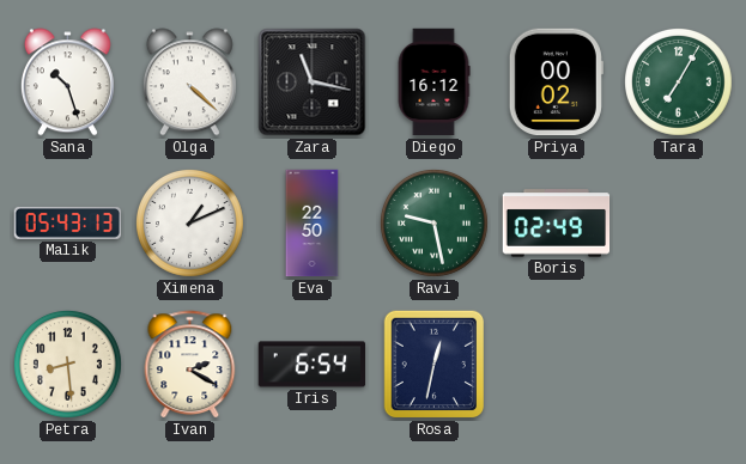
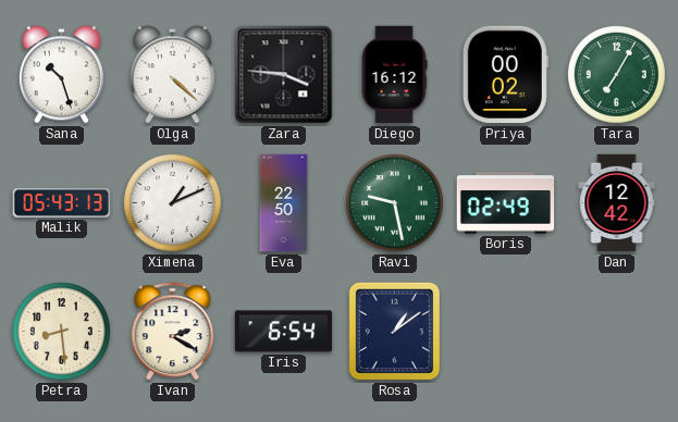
Zara: 11:17 -> 3:46 (284, 75)
Dan: none -> 12:42 (617, 203)
Rosa: 12:32 -> 1:09 (395, 332)
